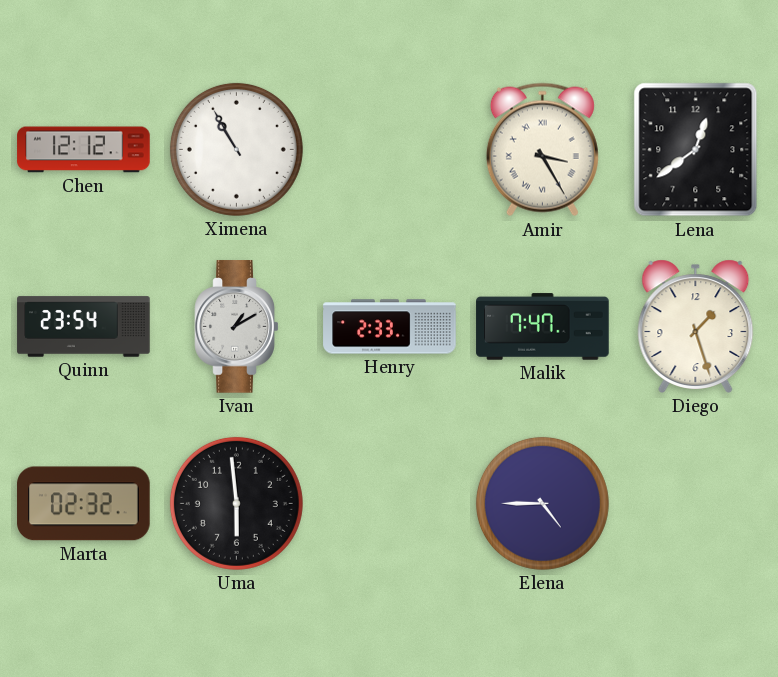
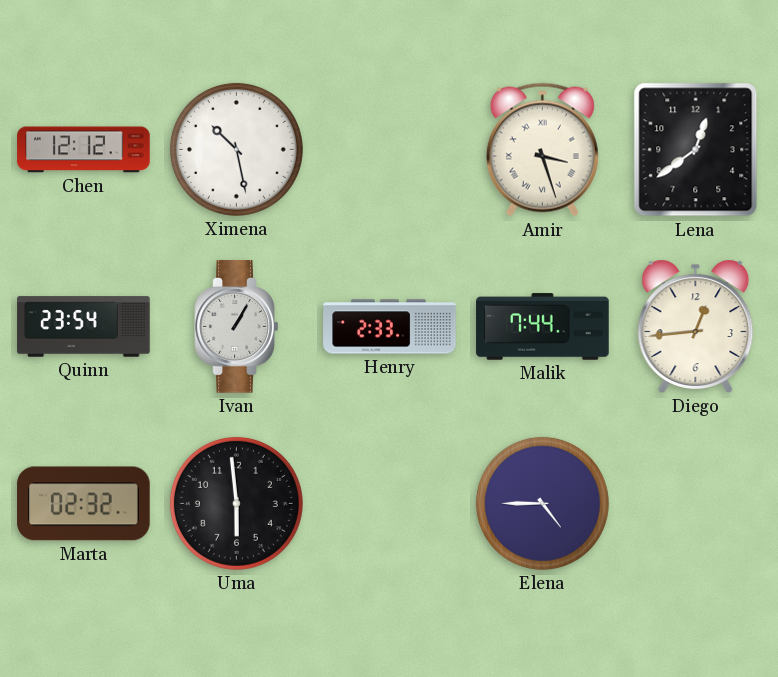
Ximena: 10:55 -> 10:28 (236, 149)
Amir: 3:25 -> 3:27 (542, 150)
Ivan: 1:10 -> 1:05 (237, 327)
Malik: 7:47 -> 7:44 (543, 327)
Diego: 1:27 -> 12:44 (696, 326)
